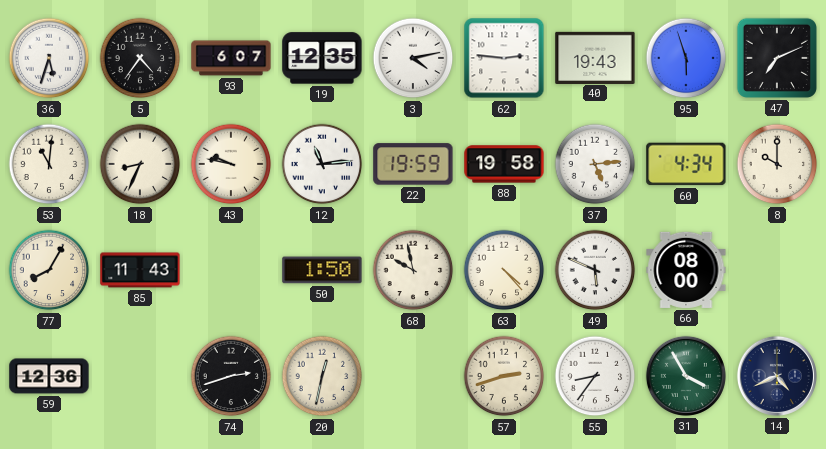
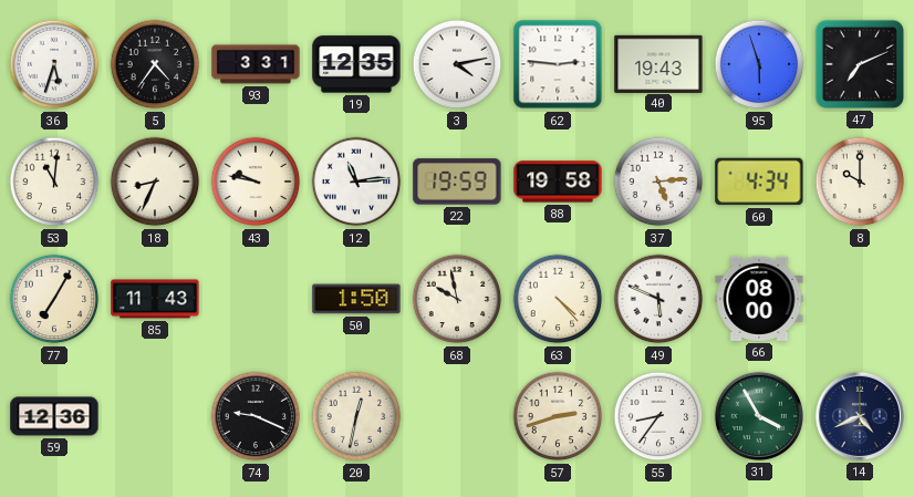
93: 6:07 -> 3:31 (256, 64)
77: 8:05 -> 7:05 (54, 299)
74: 2:42 -> 9:19 (256, 416)
